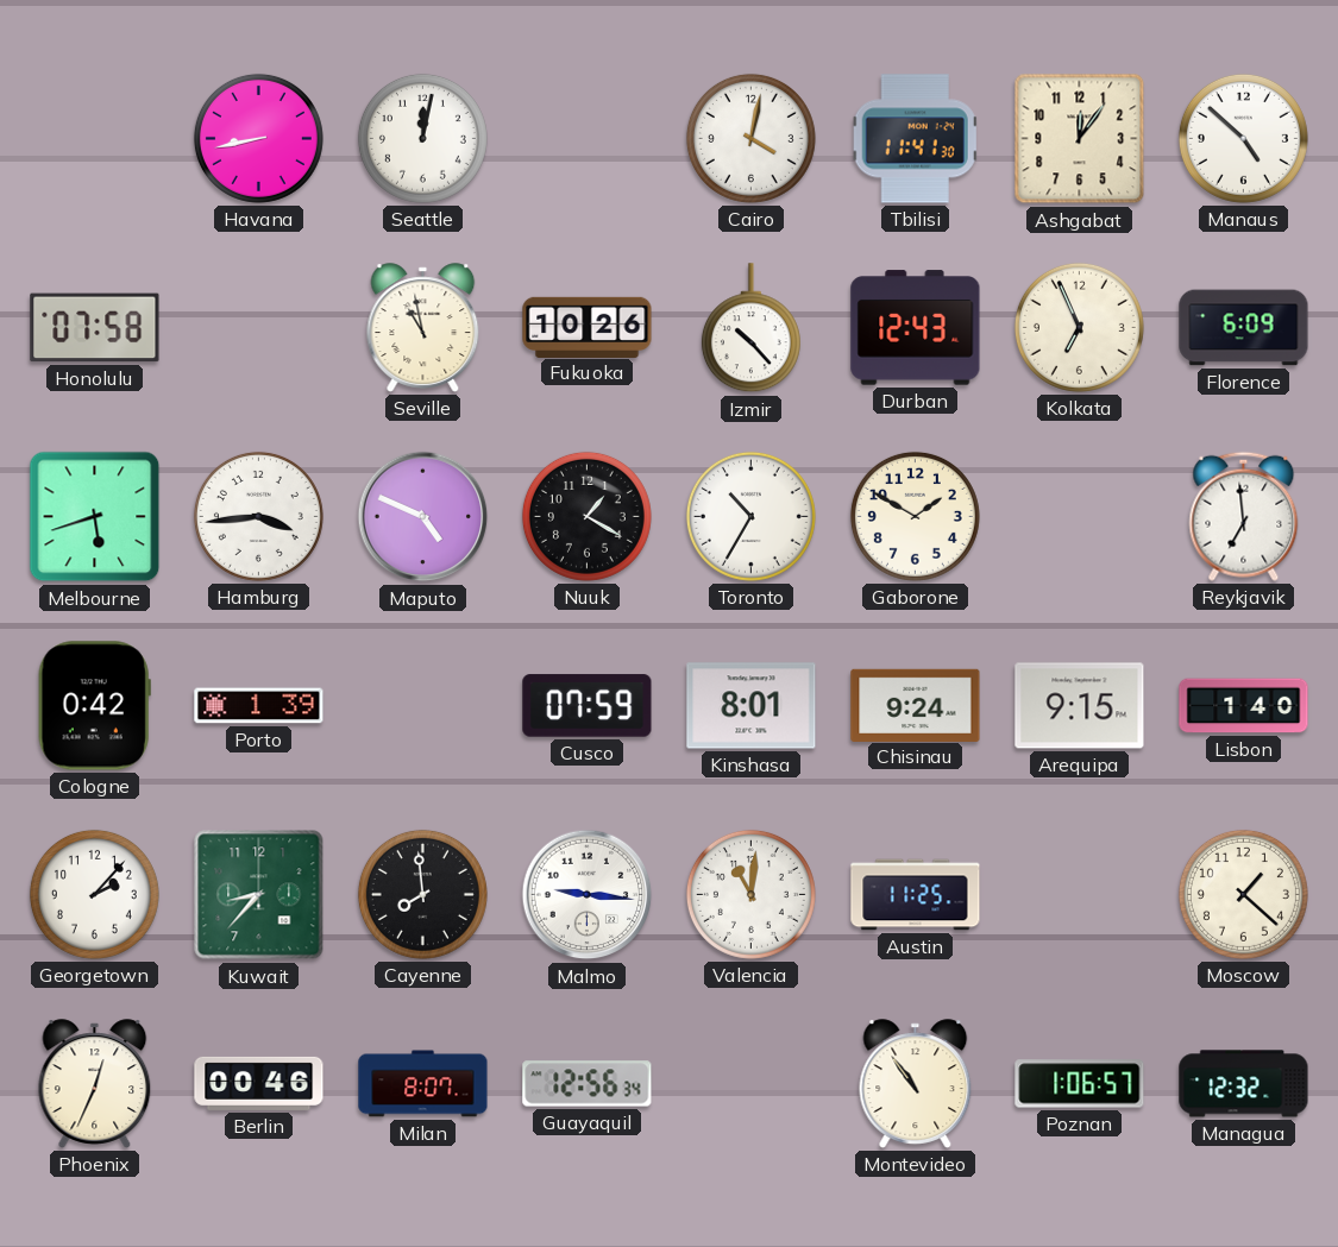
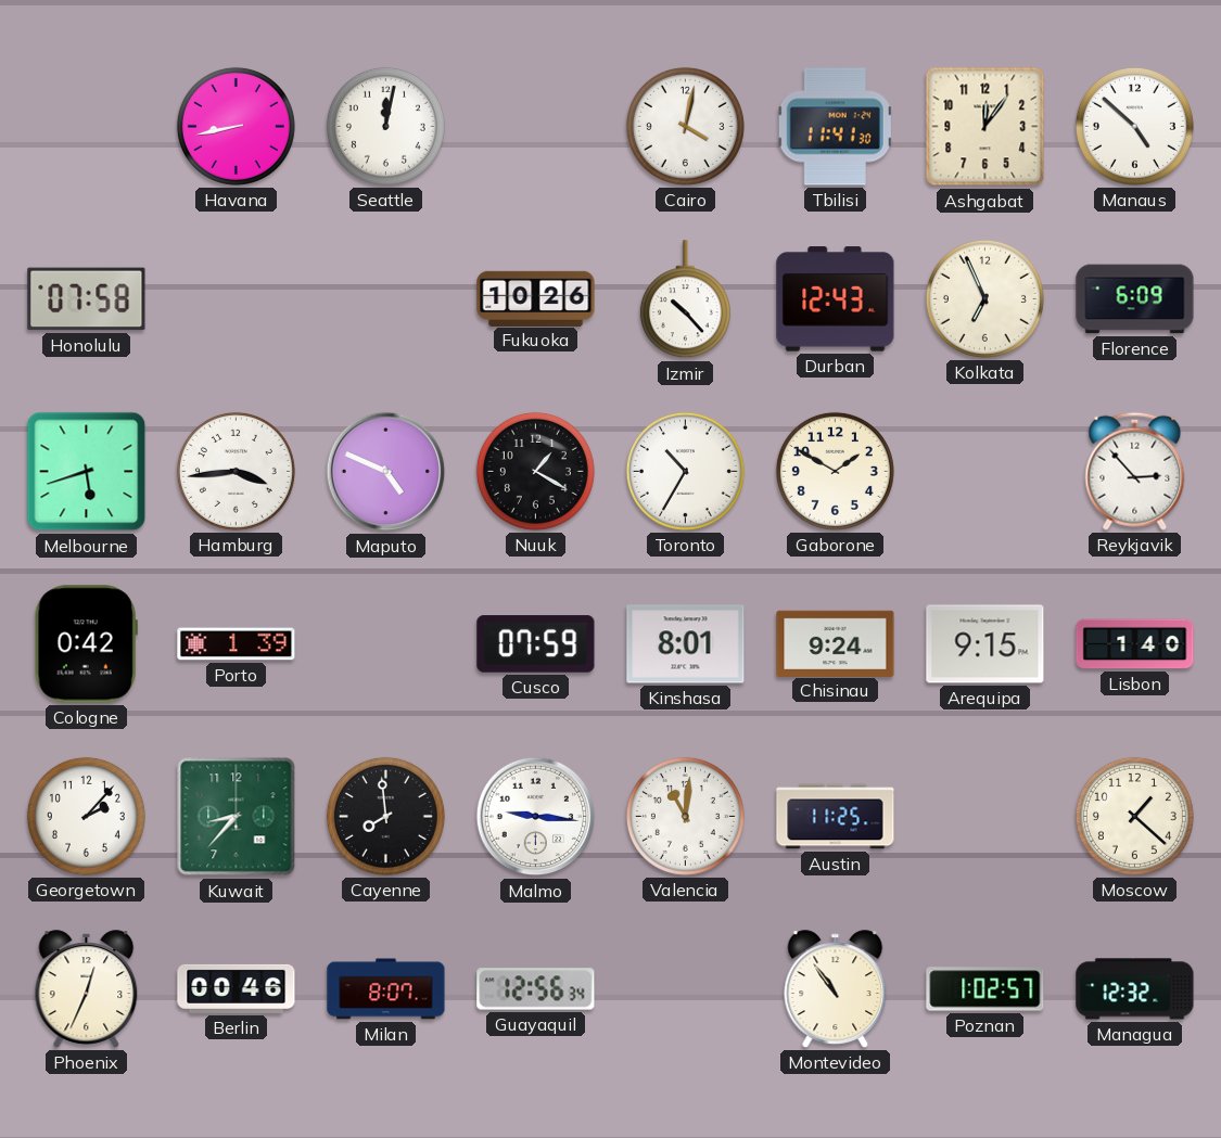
Seville: 10:58 -> none (423, 328)
Reykjavik: 6:59 -> 2:53 (1135, 471)
Poznan: 1:06 -> 1:02 (985, 989)
